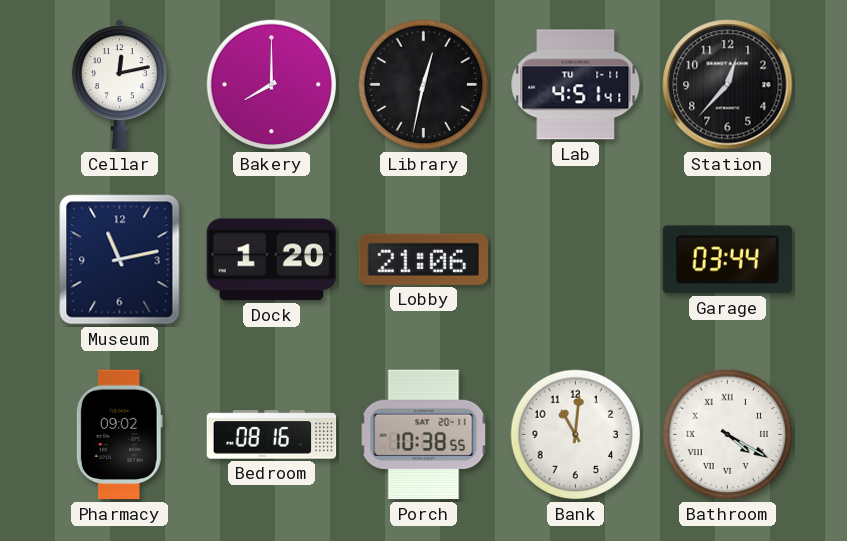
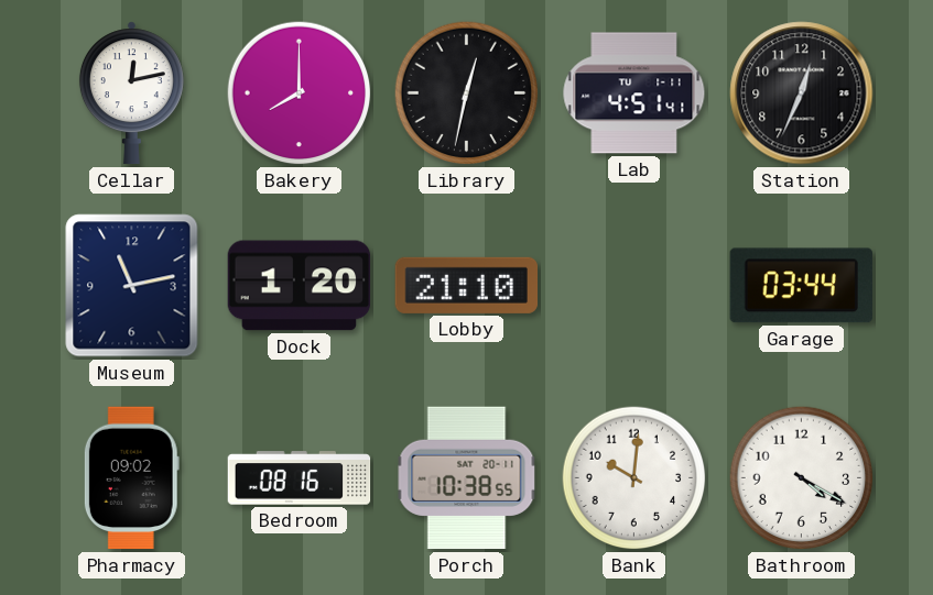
Station: 12:37 -> 12:34 (802, 93)
Lobby: 21:06 -> 21:10 (466, 285)
Bank: 11:01 -> 10:01 (634, 478)
Bathroom numerals: Roman -> Arabic (802, 478)
